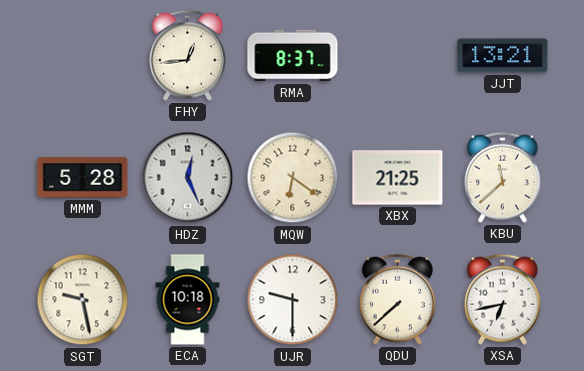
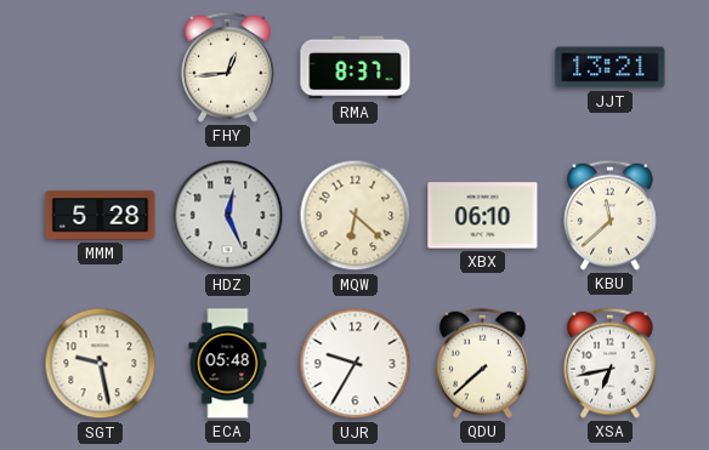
MQW: 6:21 -> 6:22 (356, 216)
XBX: 21:25 -> 06:10 (483, 216)
ECA: 10:18 -> 05:48 (228, 364)
UJR: 9:30 -> 9:35 (356, 364)
